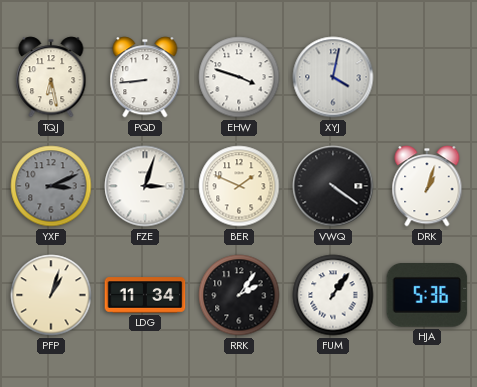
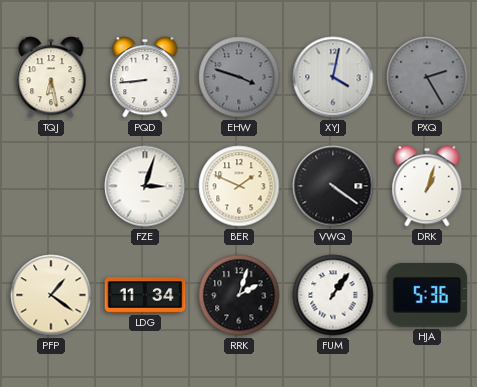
EHW dial: white -> grey (239, 77)
PXQ: none -> 2:25 (427, 77)
YXF: 3:11 -> none (51, 186)
PFP: 1:03 -> 1:21 (51, 295)
RRK: 2:06 -> 2:03 (239, 295)
